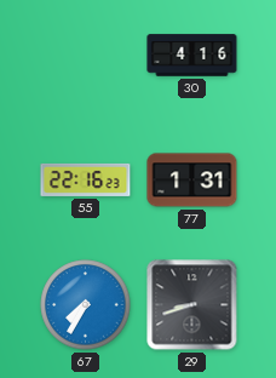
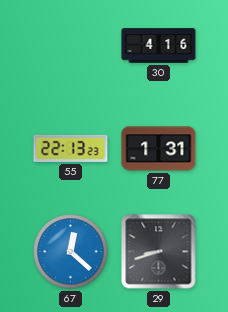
55: 22:16 -> 22:13 (71, 148)
67: 7:35 -> 12:22 (71, 252)
